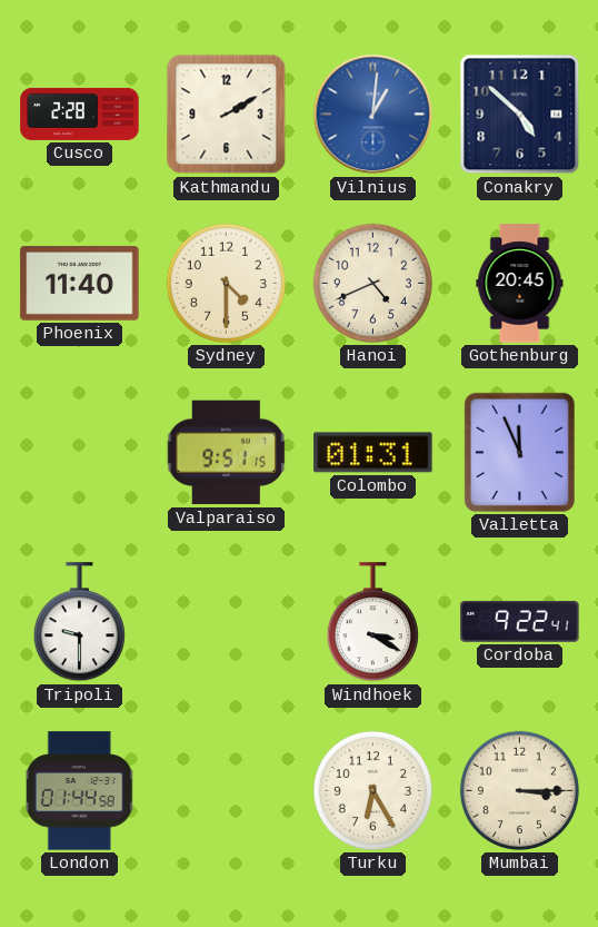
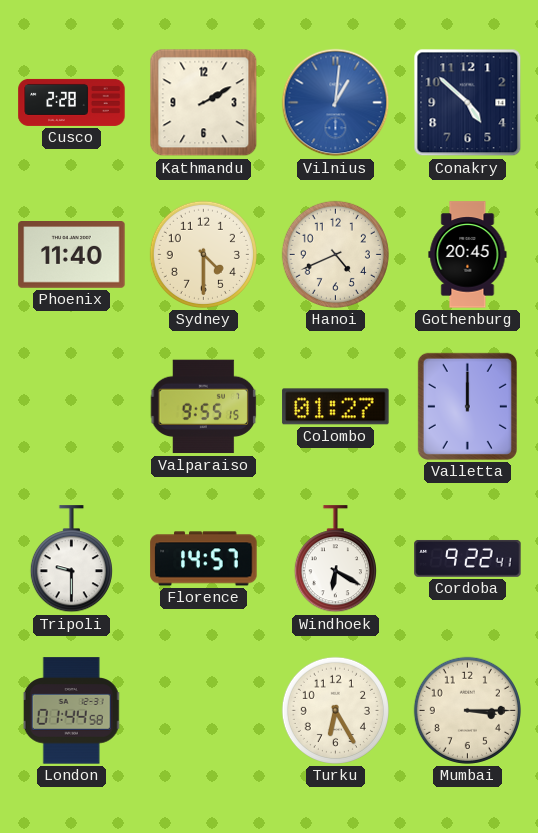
Valparaiso: 9:51 -> 9:55 (204, 407)
Colombo: 01:31 -> 01:27 (336, 407)
Valletta: 11:56 -> 12:00 (467, 406)
Florence: none -> 14:57 (204, 559)
Windhoek: 3:20 -> 6:20 (335, 559)
